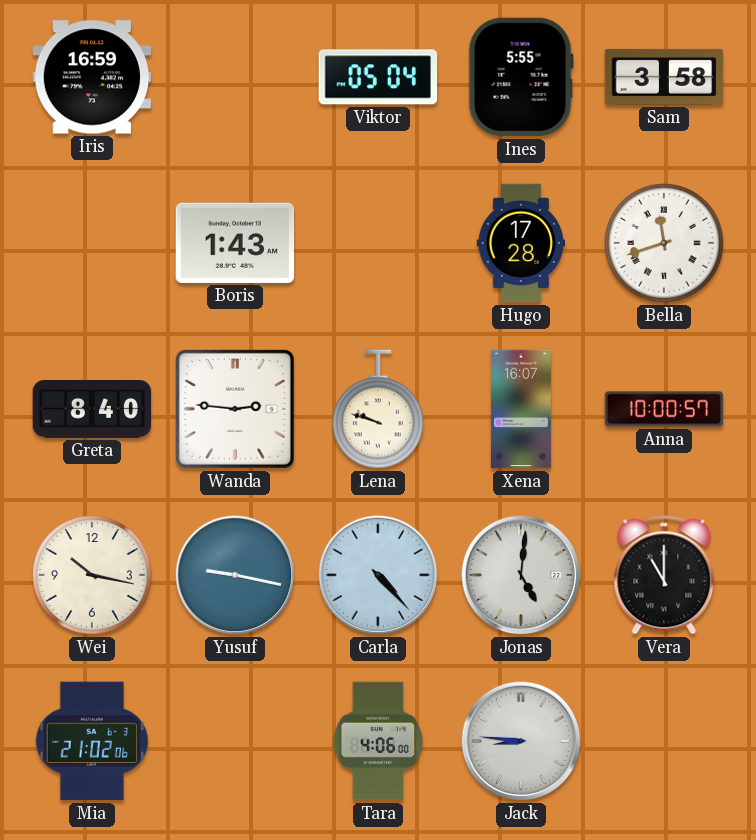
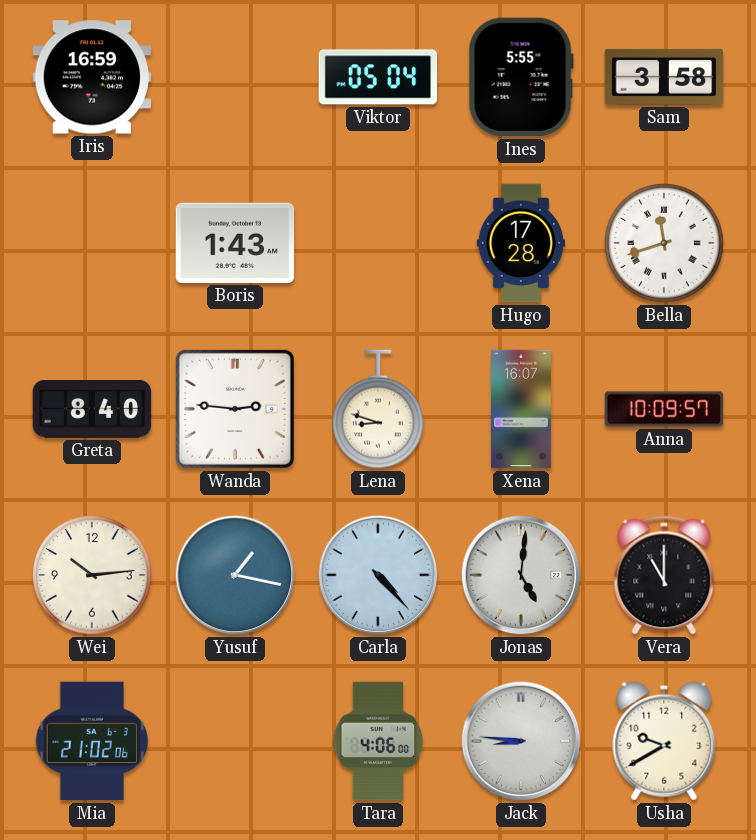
Lena: 9:48 -> 8:48 (378, 409)
Anna: 10:00 -> 10:09 (664, 409)
Wei: 10:17 -> 10:14 (93, 576)
Yusuf: 9:17 -> 1:17 (235, 575)
Usha: none -> 9:40 (664, 741)
